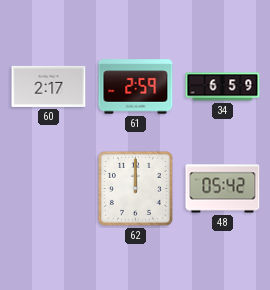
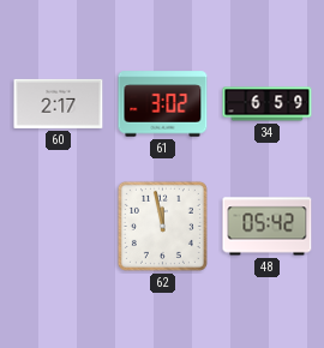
61: 2:59 -> 3:02 (163, 104)
62: 12:00 -> 11:58 (162, 226)
